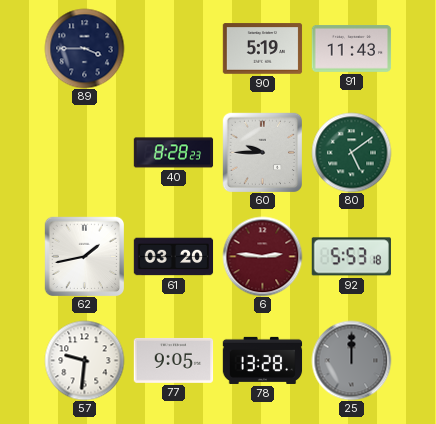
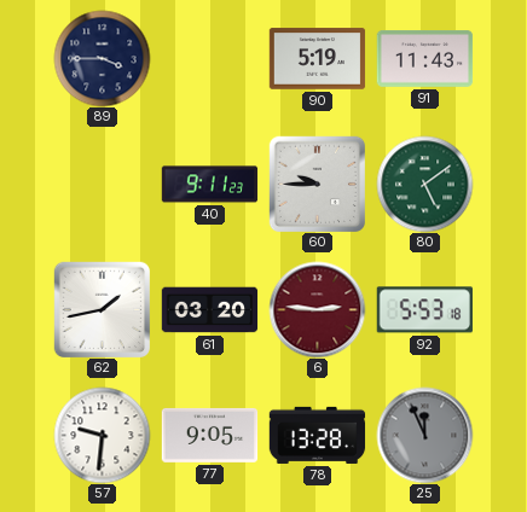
40: 8:28 -> 9:11 (209, 185)
25: 12:00 -> 11:56 (424, 435)
